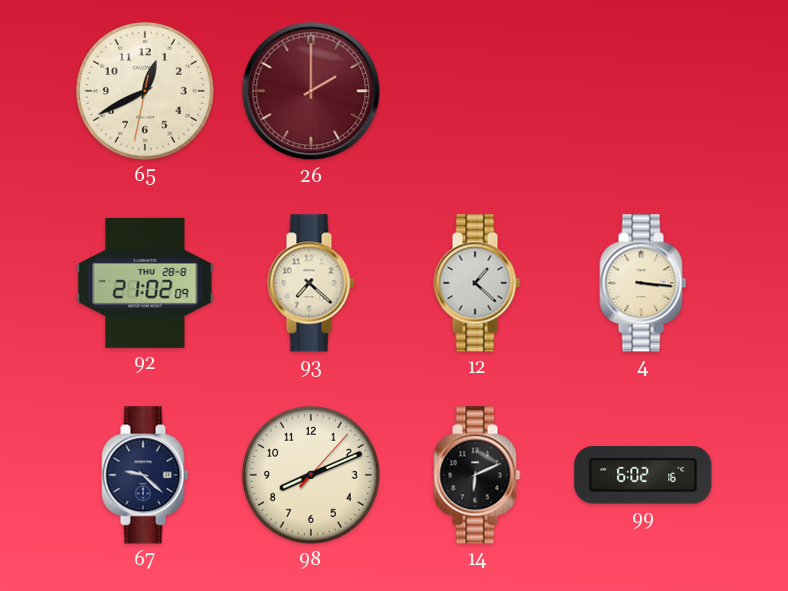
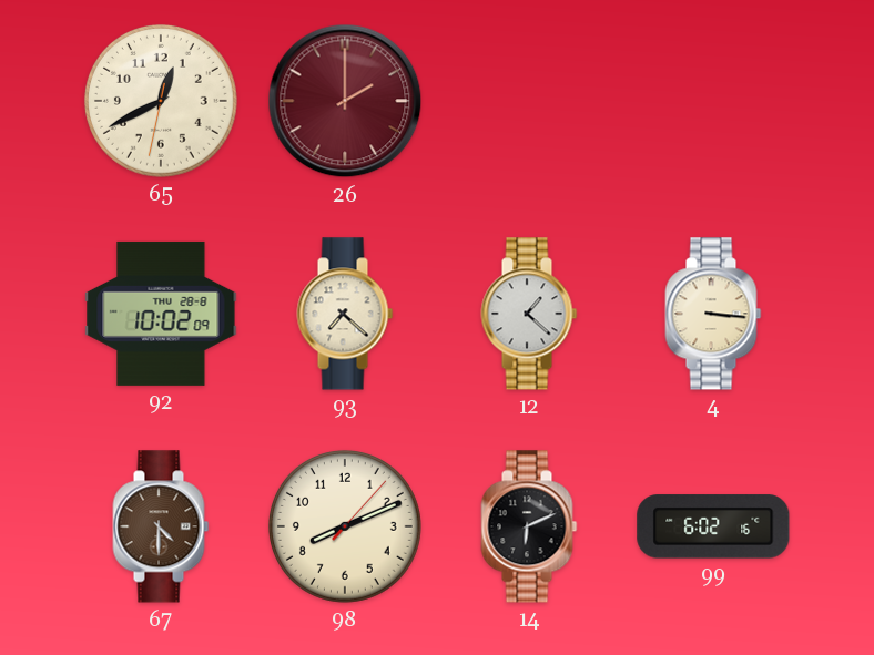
92: 21:02 -> 10:02 (161, 314)
67: 9:22 -> 4:30 (161, 526)
67 dial: navy -> brown (161, 526)
